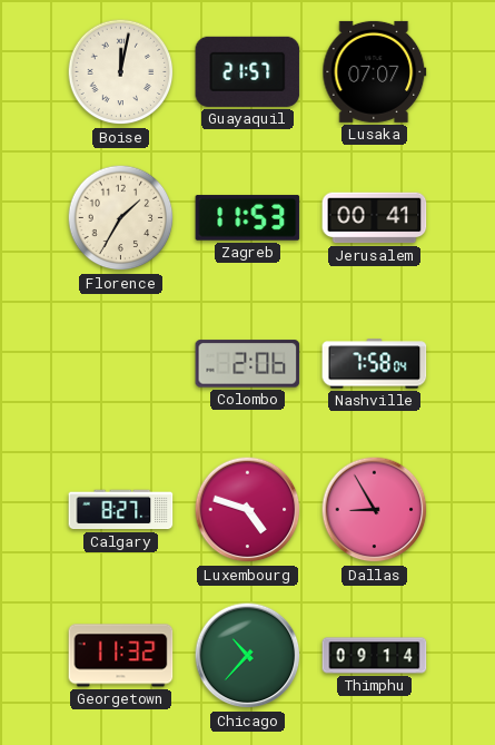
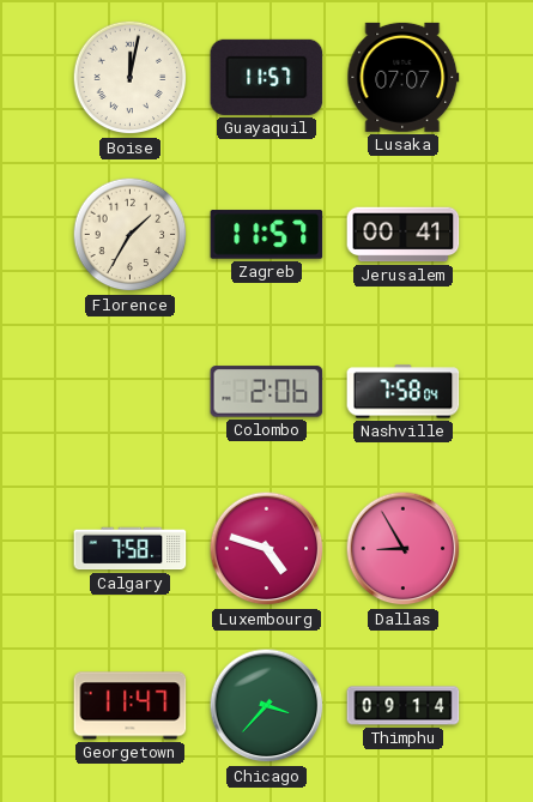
Guayaquil: 21:57 -> 11:57 (267, 77)
Zagreb: 11:53 -> 11:57 (267, 235)
Calgary: 8:27 -> 7:58 (131, 549)
Georgetown: 11:32 -> 11:47 (131, 706)
Chicago: 10:37 -> 3:37 (267, 706)
